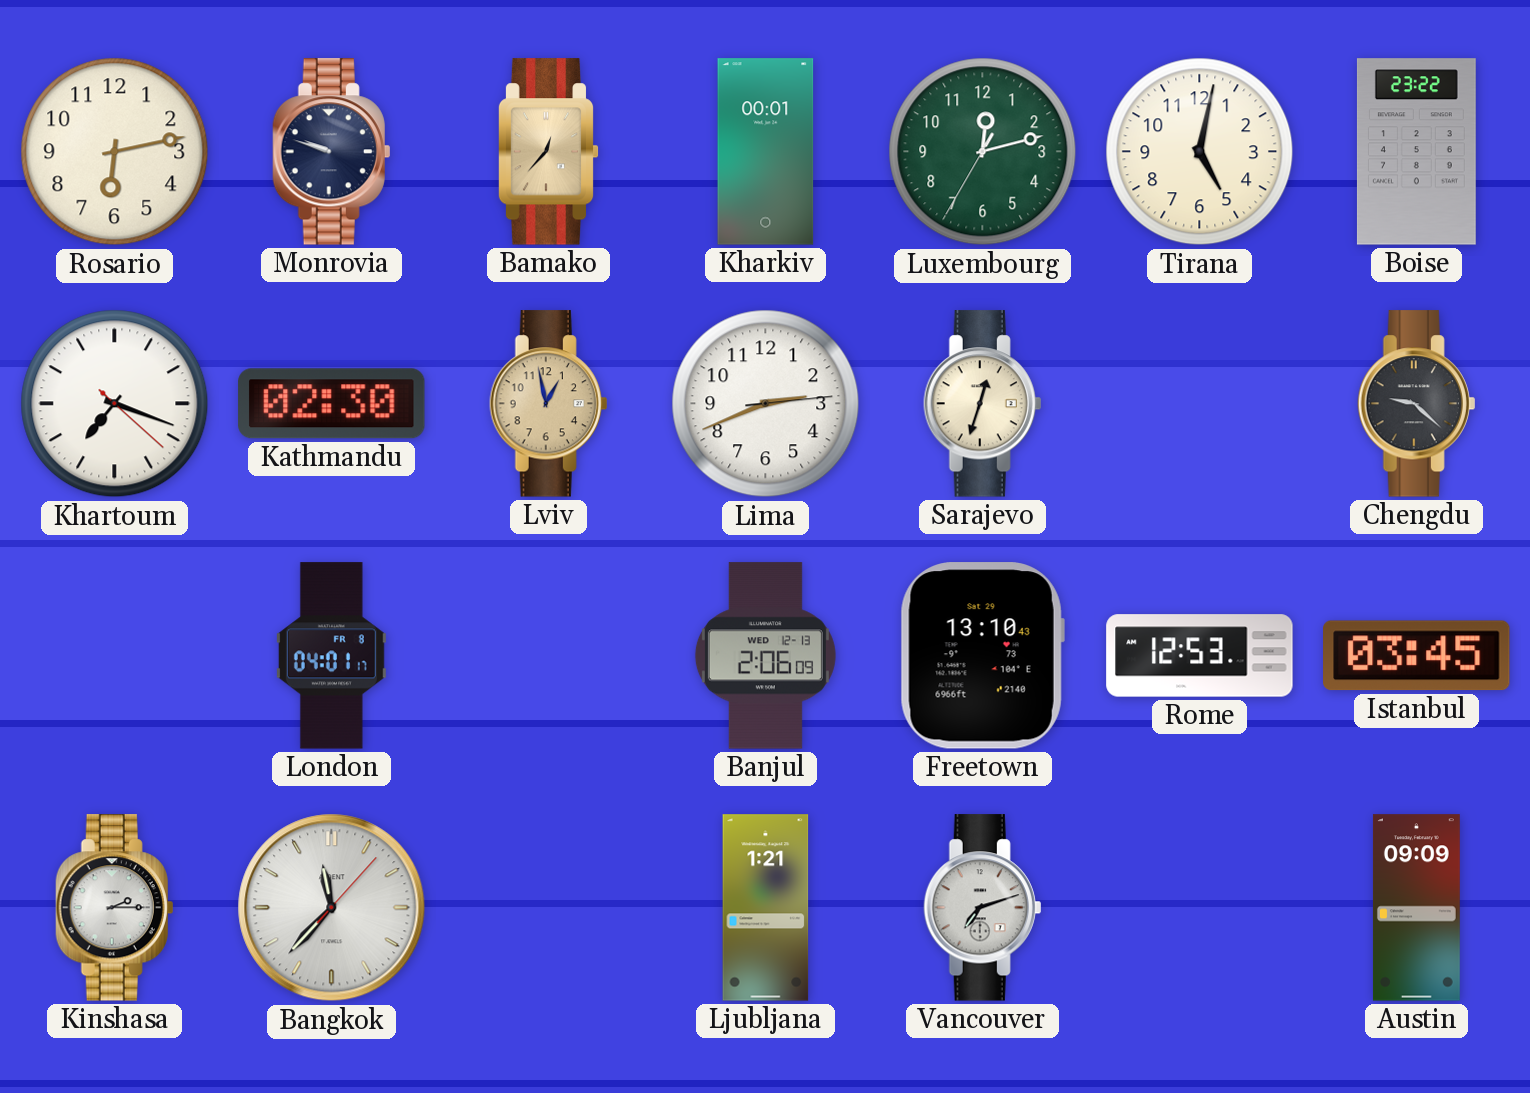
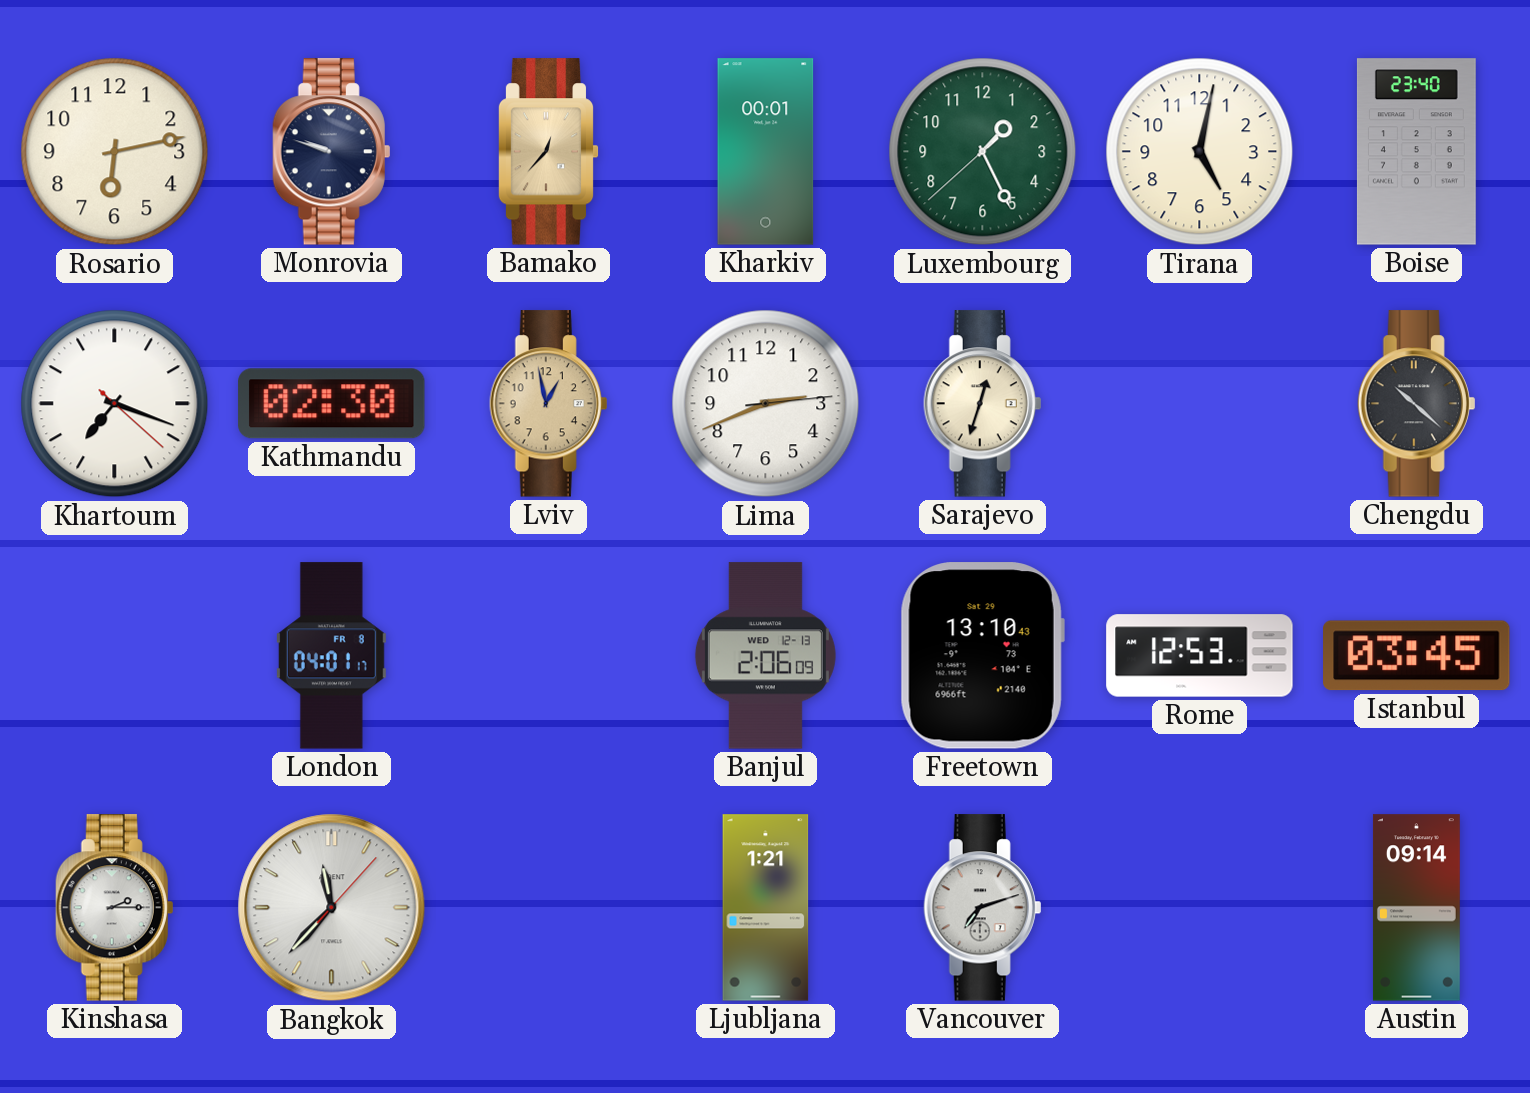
Luxembourg: 12:12 -> 1:25 (983, 152)
Boise: 23:22 -> 23:40 (1416, 152)
Chengdu: 9:22 -> 10:22 (1417, 404)
Austin: 09:09 -> 09:14 (1416, 908)
